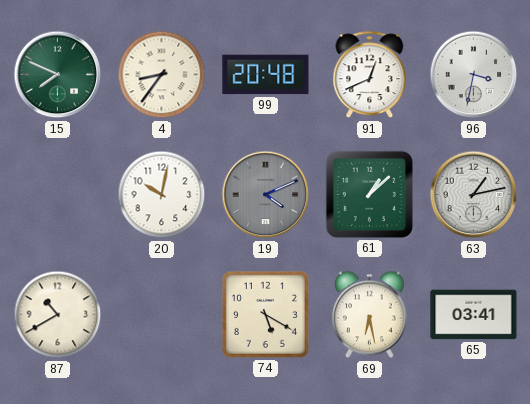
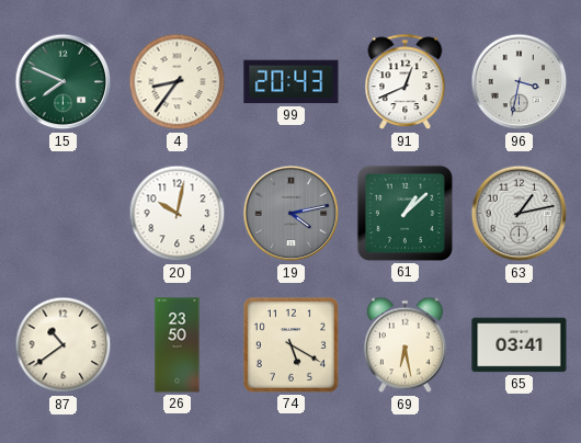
99: 20:48 -> 20:43 (292, 82)
19: 4:11 -> 4:13 (292, 214)
87: 10:40 -> 10:39 (64, 345)
26: none -> 23:50 (178, 345)
